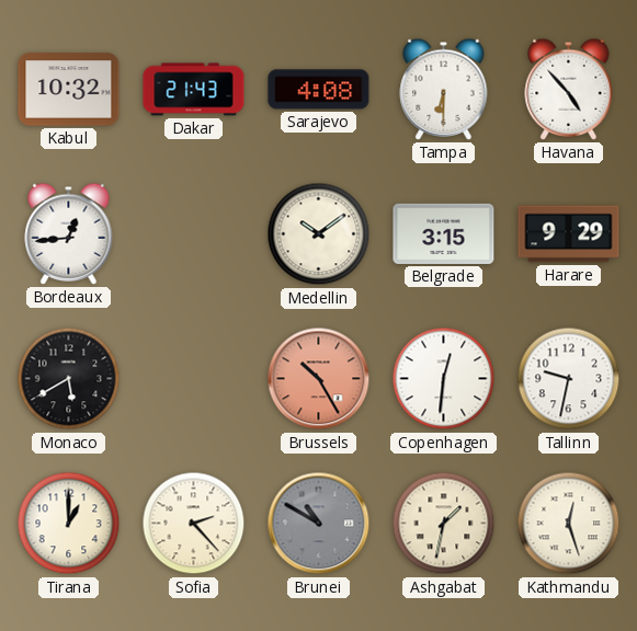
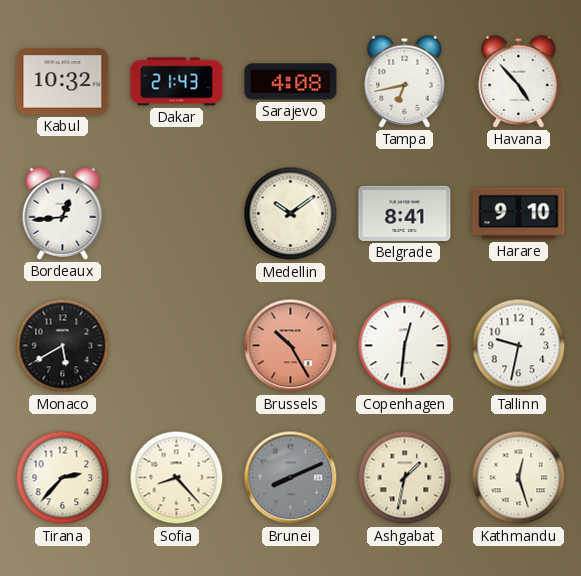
Tampa: 6:30 -> 6:43 (405, 81)
Belgrade: 3:15 -> 8:41 (405, 213)
Harare: 9:29 -> 9:10 (519, 214)
Tirana: 1:00 -> 2:37 (63, 478)
Sofia: 2:23 -> 8:23 (177, 478)
Brunei: 10:50 -> 8:11 (291, 478)
